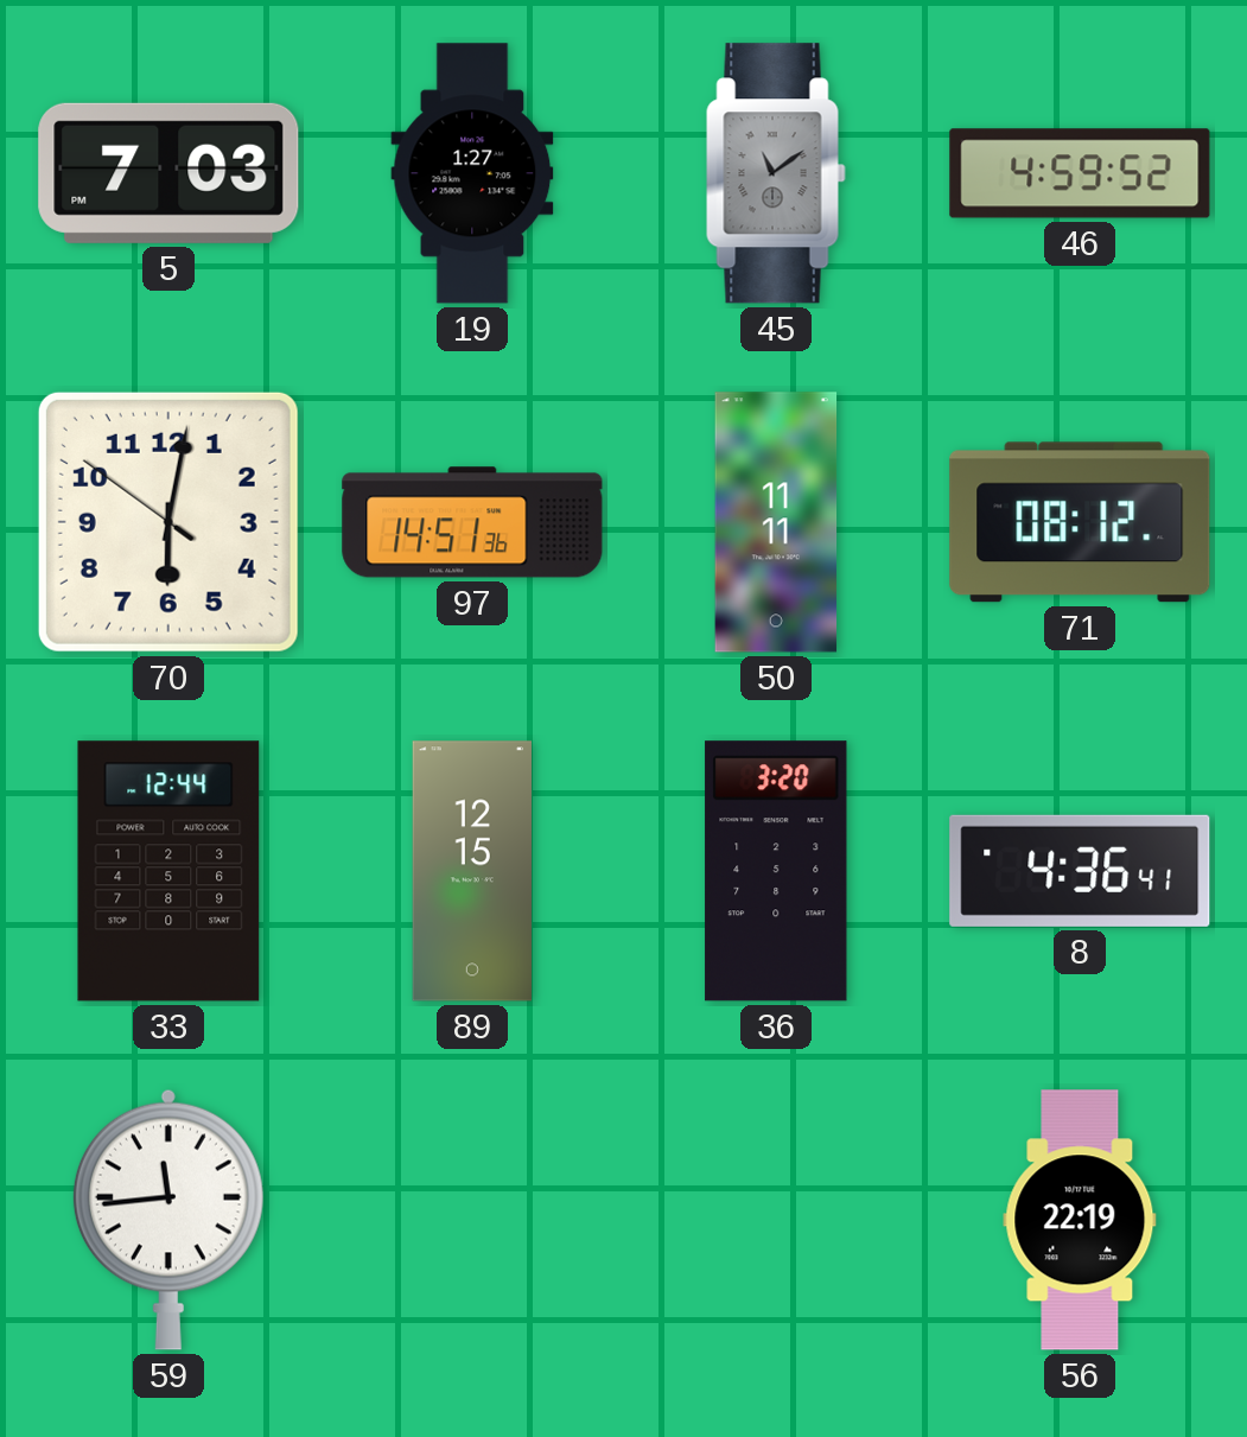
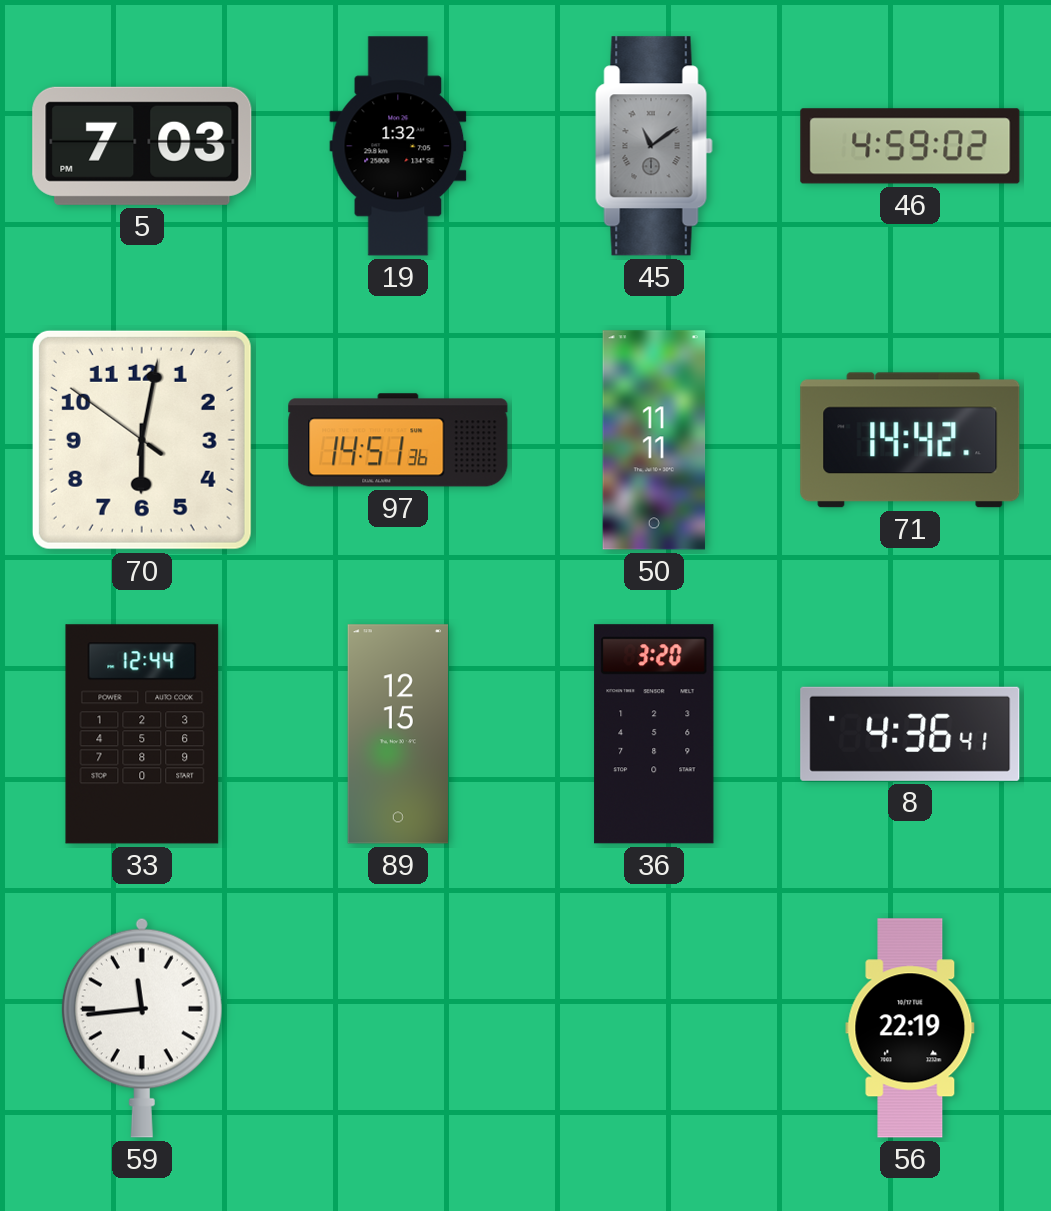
19: 1:27 -> 1:32 (398, 146)
46: 4:59:52 -> 4:59:02 (910, 146)
71: 08:12 -> 14:42 (910, 440)
